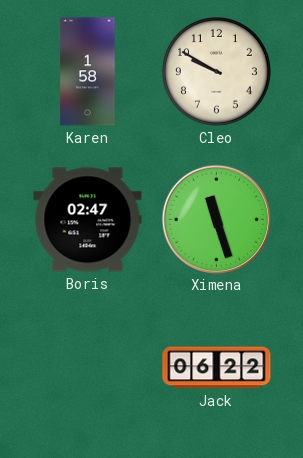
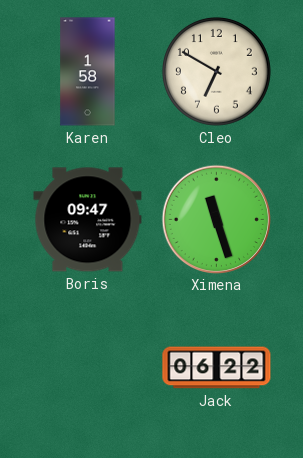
Cleo: 9:50 -> 6:50 (216, 71)
Boris: 02:47 -> 09:47 (88, 220)
